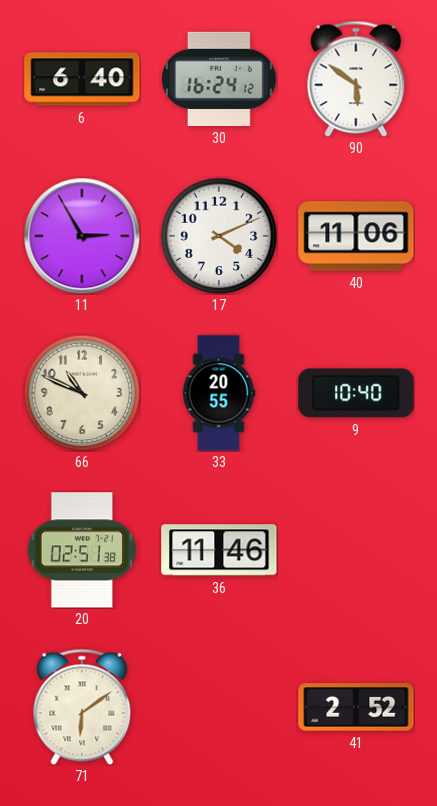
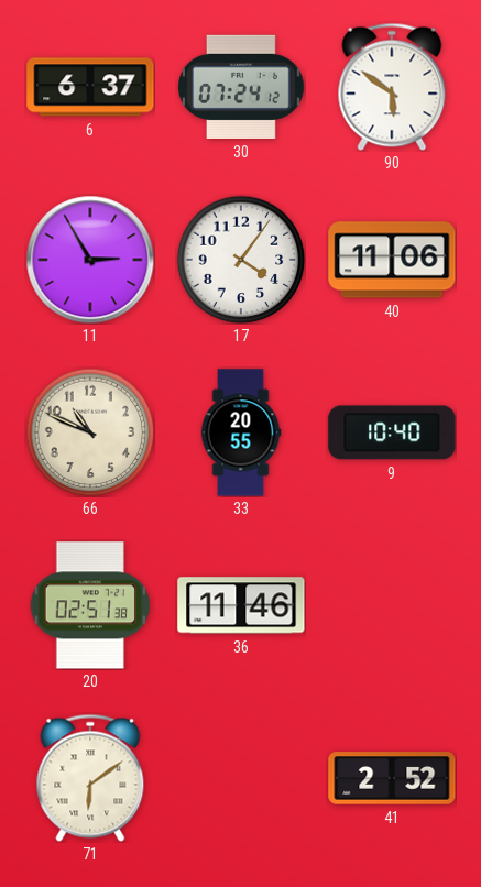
6: 6:40 -> 6:37 (90, 87)
30: 16:24 -> 07:24 (241, 87)
17: 4:11 -> 4:06 (241, 260)
